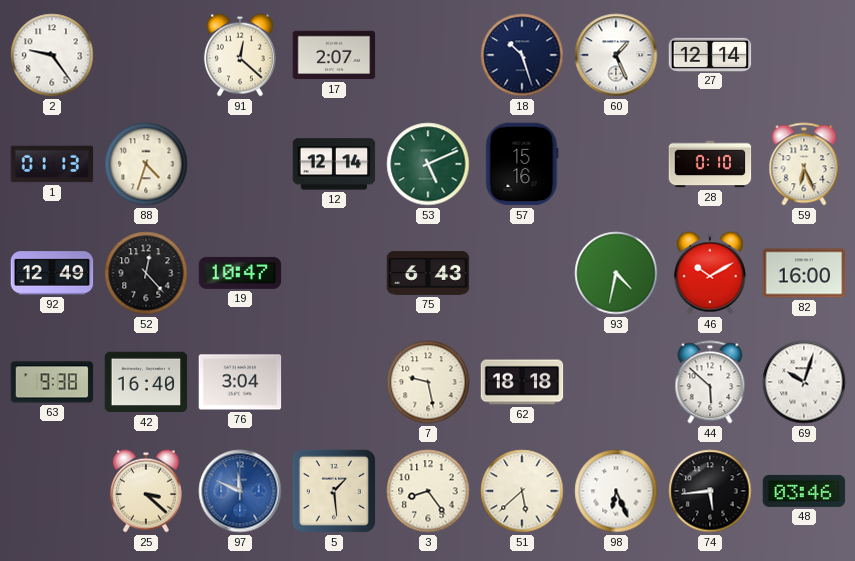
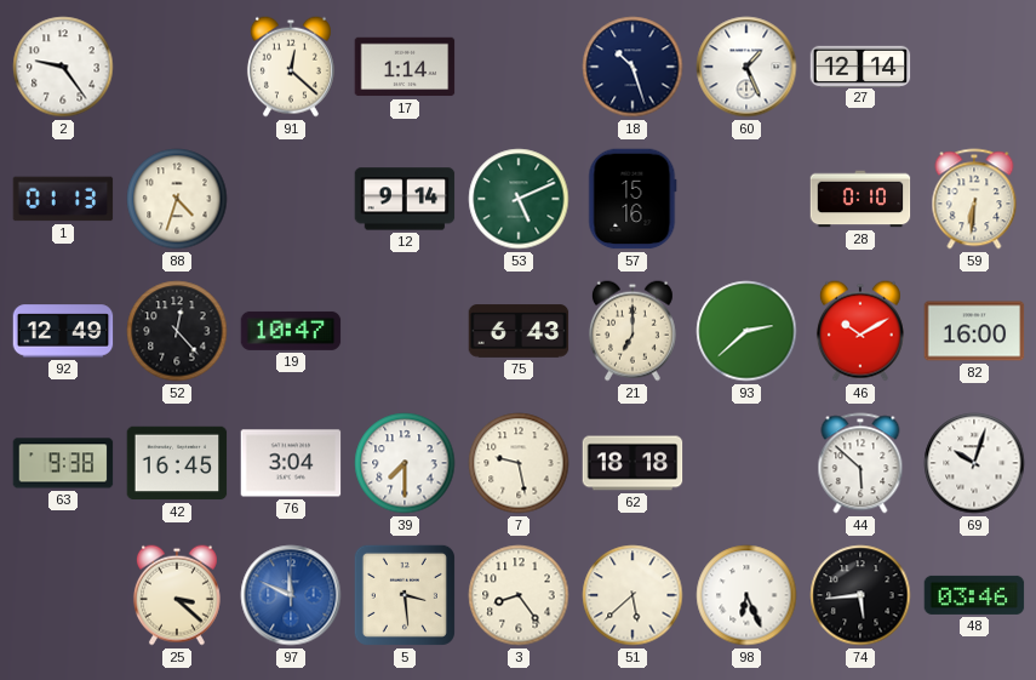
17: 2:07 -> 1:14 (405, 67)
12: 12:14 -> 9:14 (405, 199)
59: 6:26 -> 6:31 (974, 199)
21: none -> 7:00 (633, 331)
93: 4:32 -> 2:38 (746, 331)
42: 16:40 -> 16:45 (177, 463)
39: none -> 7:30 (405, 463)
5: 1:29 -> 3:29 (405, 595)
